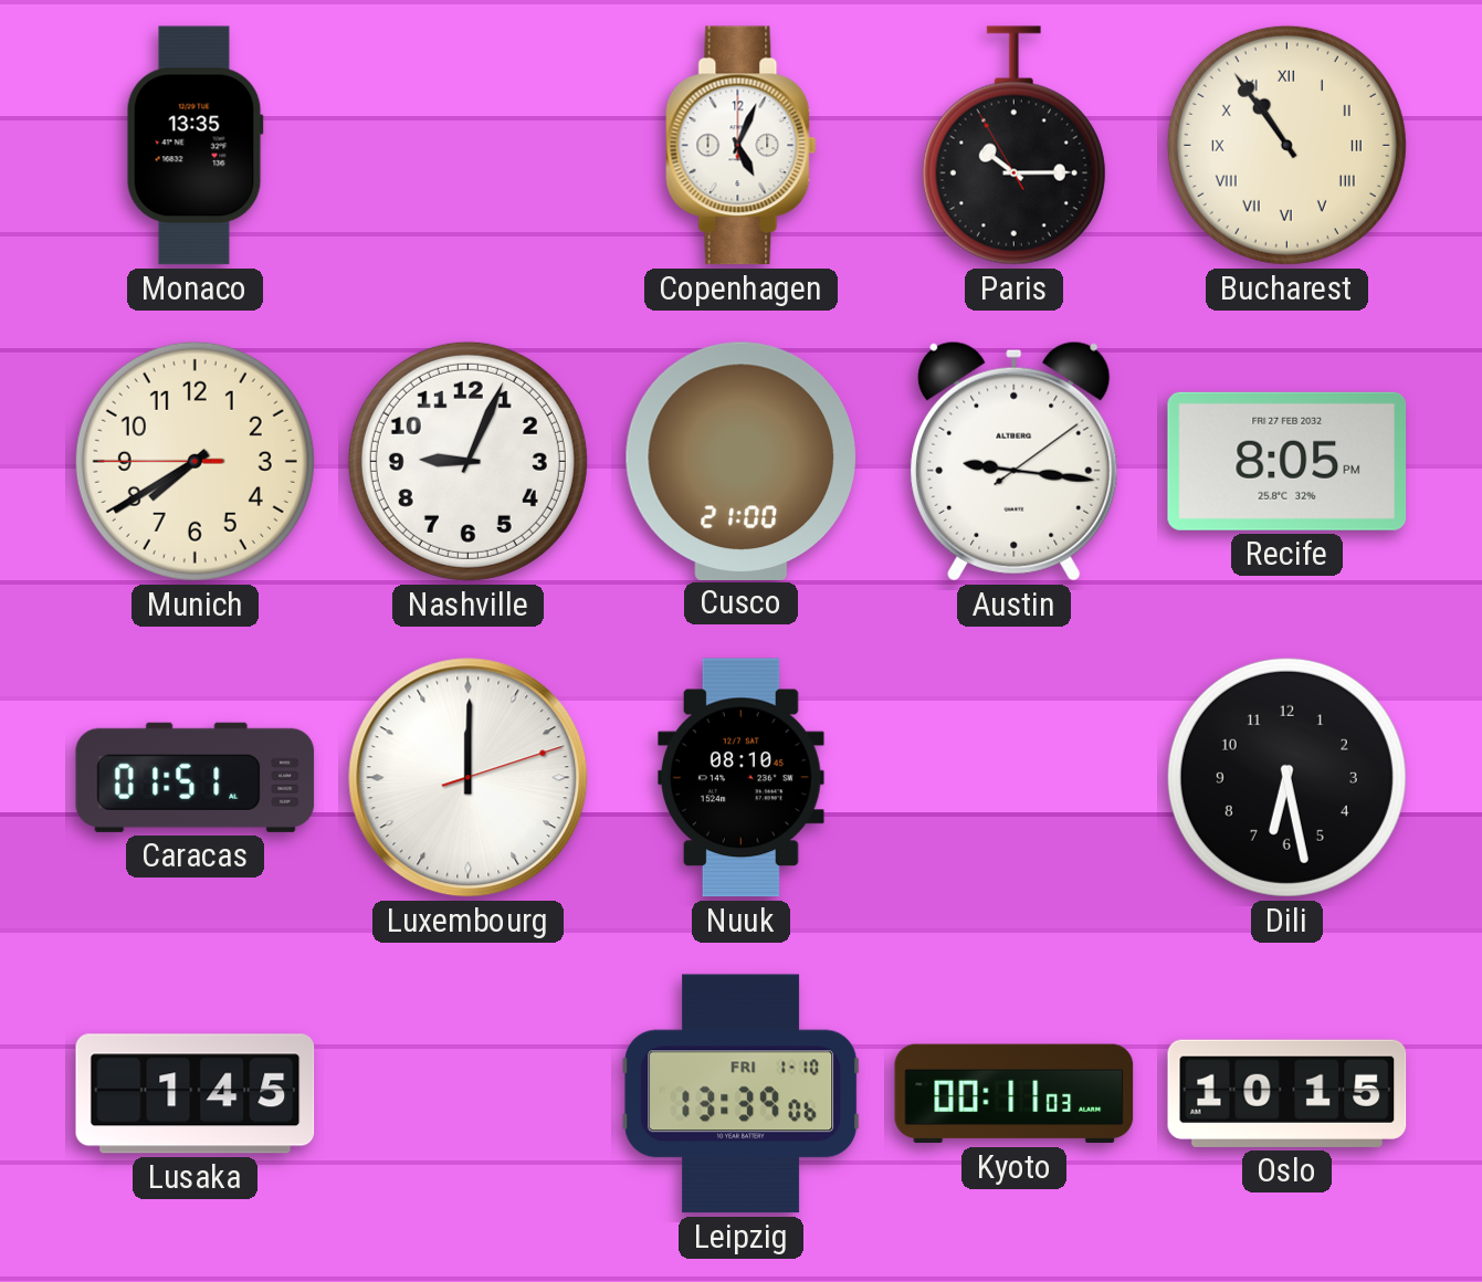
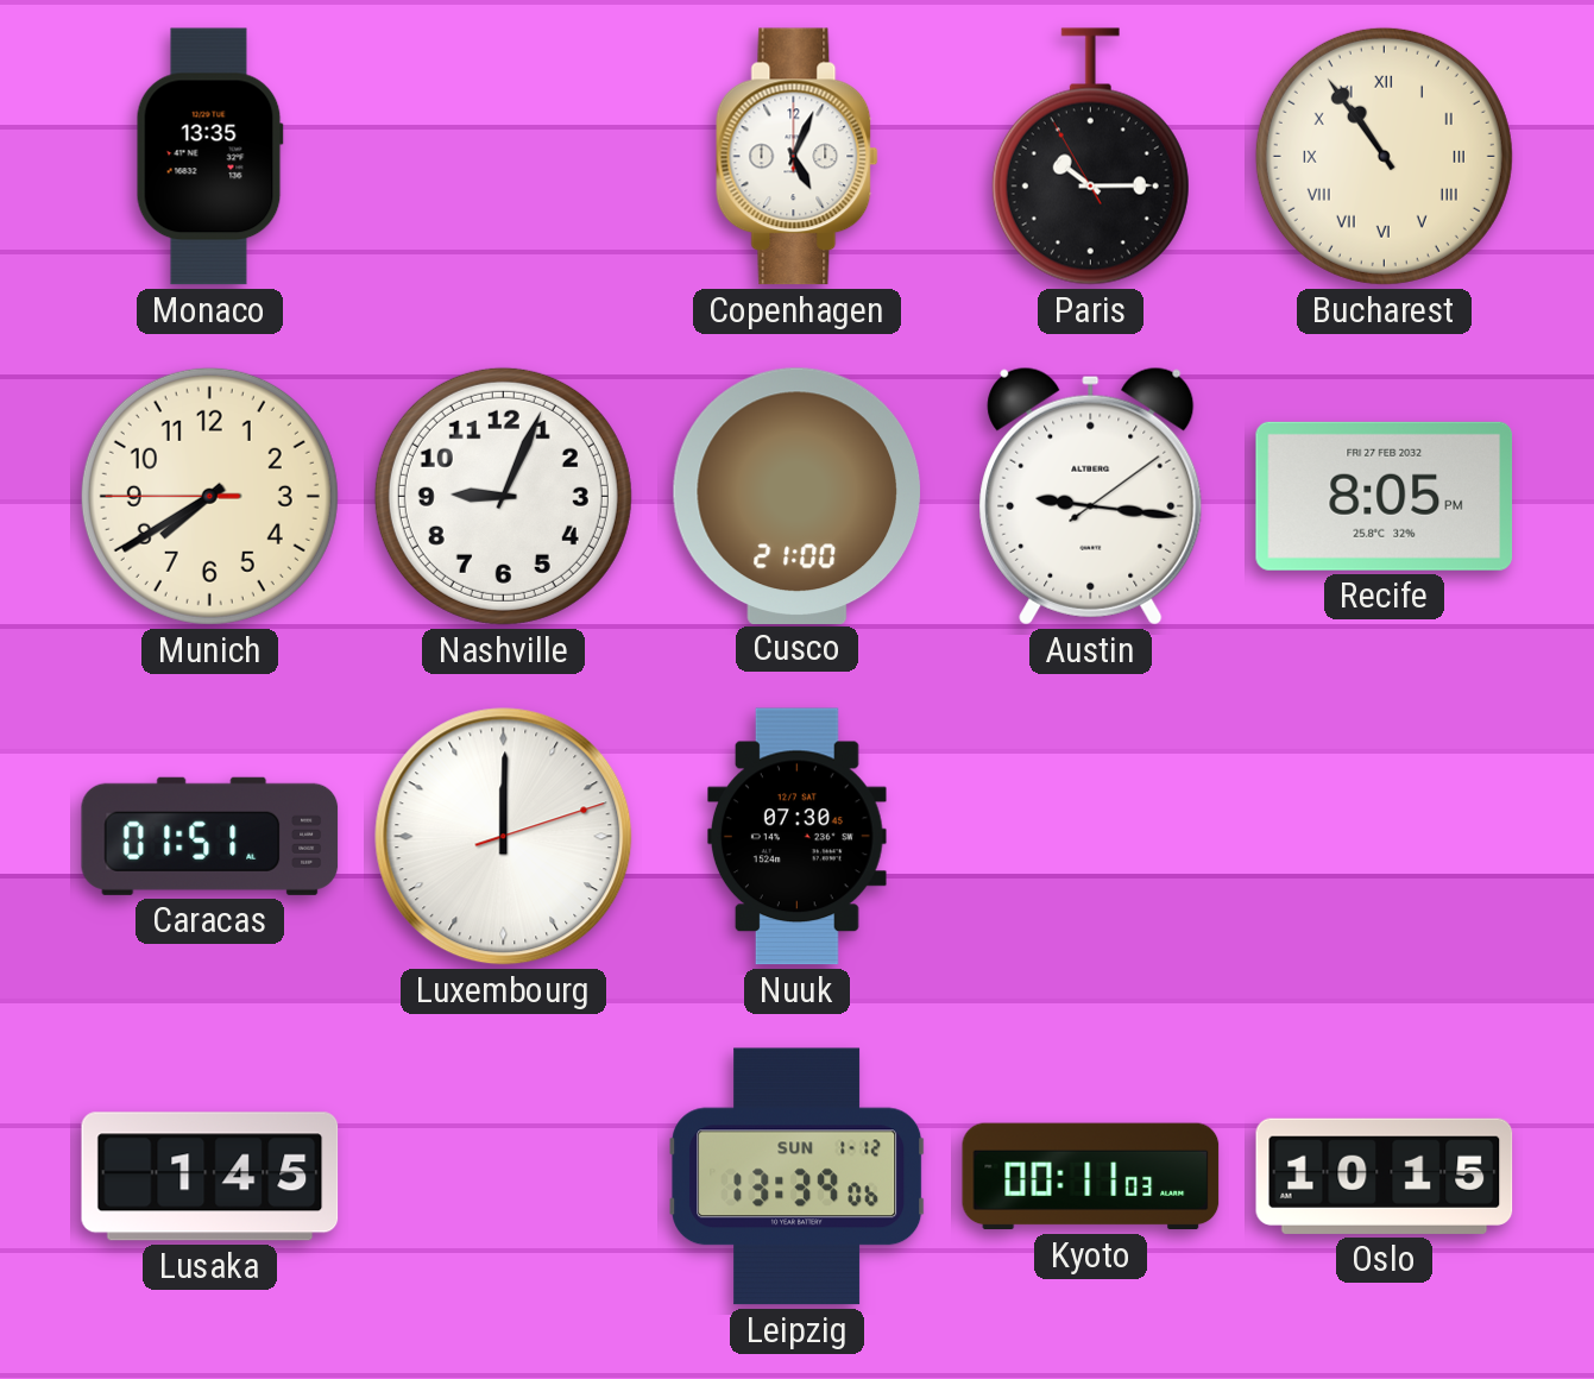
Nuuk: 08:10 -> 07:30 (796, 837)
Dili: 6:28 -> none (1286, 777)
Leipzig date: FRI 1-10 -> SUN 1-12 (798, 1177)
